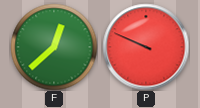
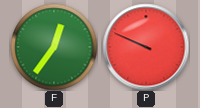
F: 12:38 -> 12:36 (54, 47)
